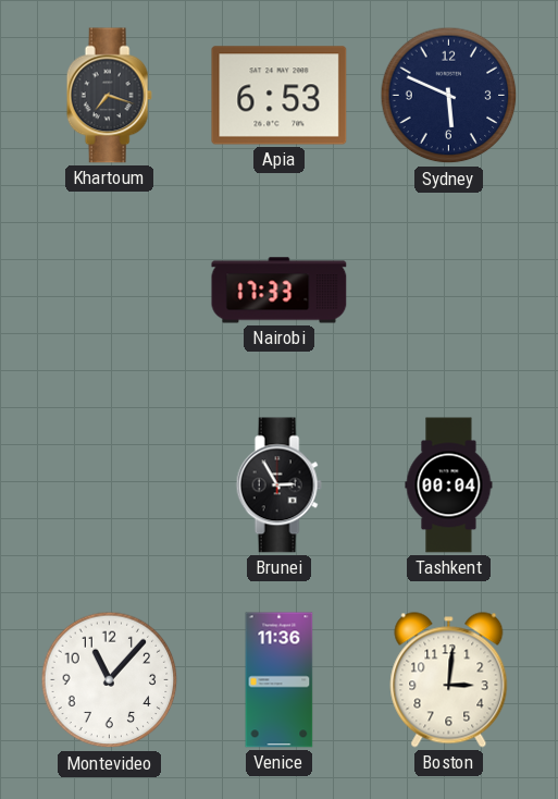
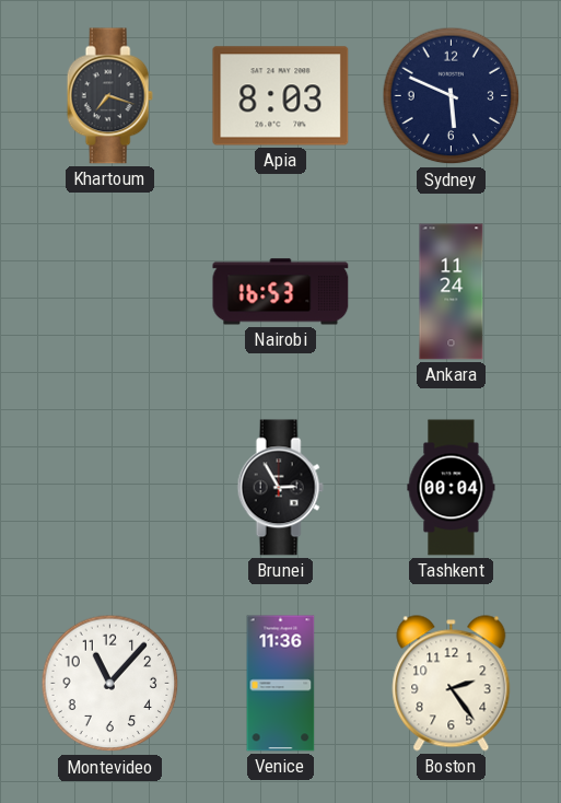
Apia: 6:53 -> 8:03 (281, 96)
Nairobi: 17:33 -> 16:53 (281, 292)
Ankara: none -> 11:24 (452, 292)
Boston: 3:01 -> 2:24 (452, 684)
